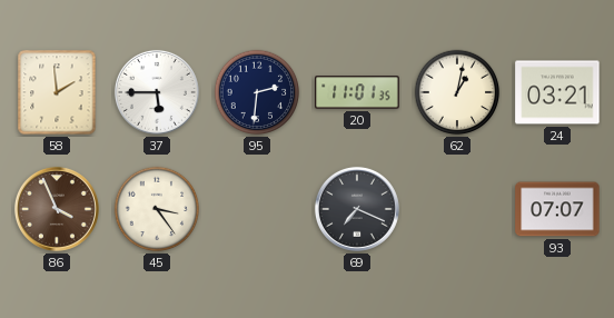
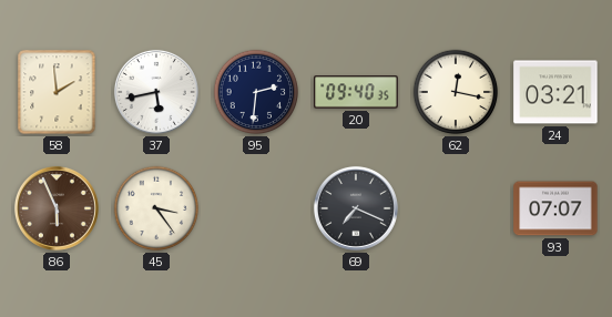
37: 5:45 -> 5:43 (156, 92)
20: 11:01 -> 09:40 (356, 92)
62: 1:02 -> 12:17 (456, 92)
86: 3:56 -> 5:56 (57, 208)
